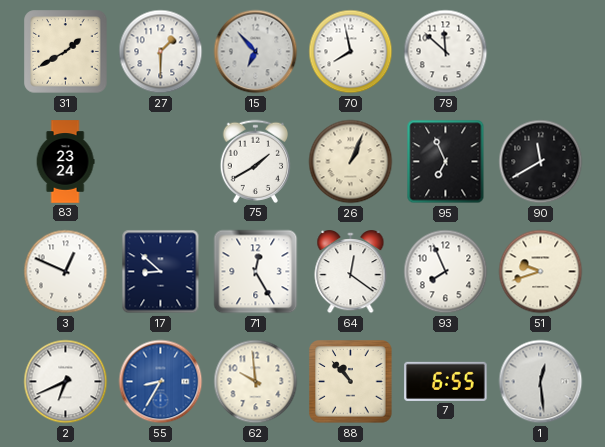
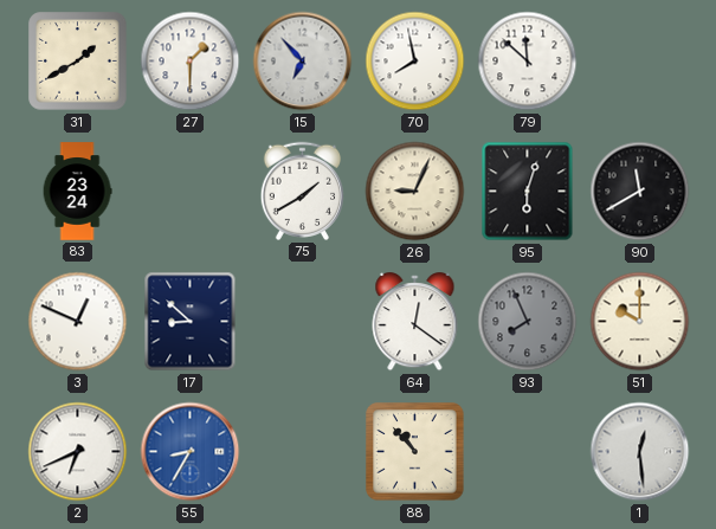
26: 1:04 -> 9:04 (415, 192)
95: 6:56 -> 6:03 (528, 192)
71: 12:25 -> none (256, 272)
93 dial: white -> grey (528, 322)
51: 9:42 -> 10:00 (640, 322)
62: 9:59 -> none (256, 382)
7: 6:55 -> none (446, 381)
